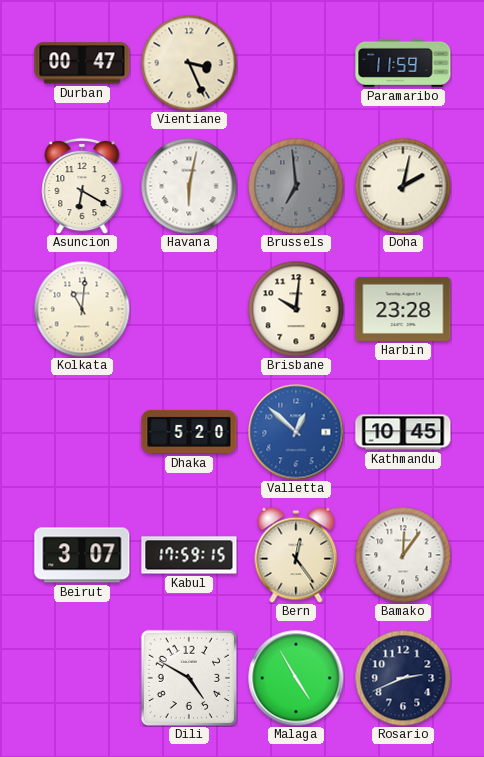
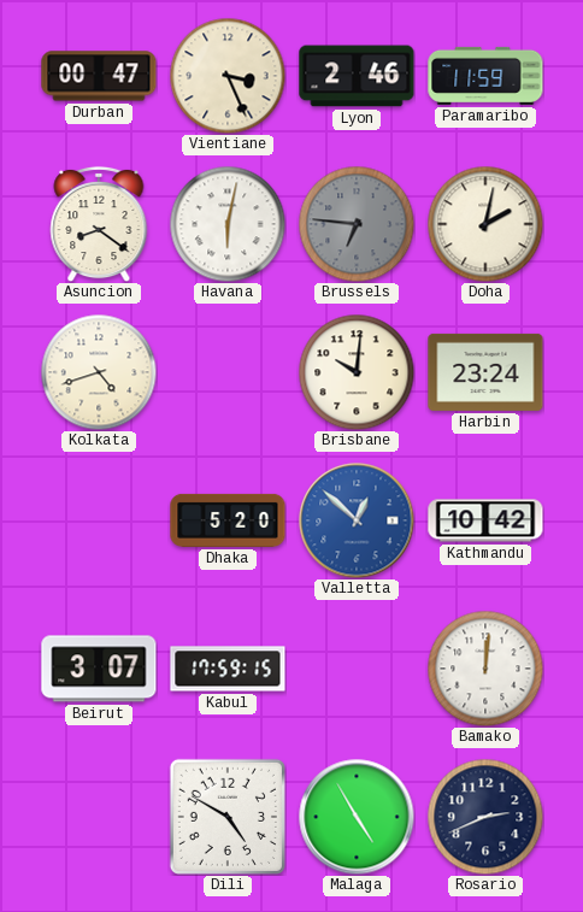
Lyon: none -> 2:46 (357, 76)
Asuncion: 6:20 -> 8:21 (99, 224)
Brussels: 6:59 -> 6:46 (357, 224)
Kolkata: 11:01 -> 4:42 (99, 372)
Harbin: 23:28 -> 23:24 (485, 372)
Kathmandu: 10:45 -> 10:42 (485, 520)
Bern: 12:24 -> none (296, 555)
Bamako: 12:06 -> 12:01 (485, 669)
